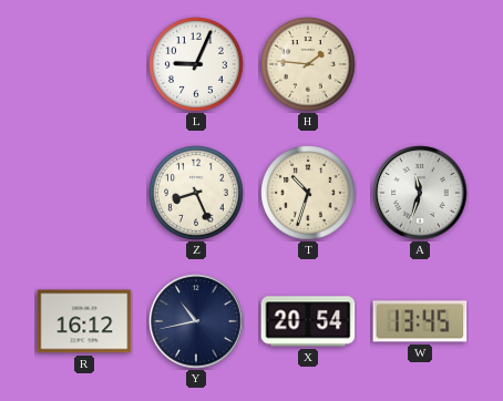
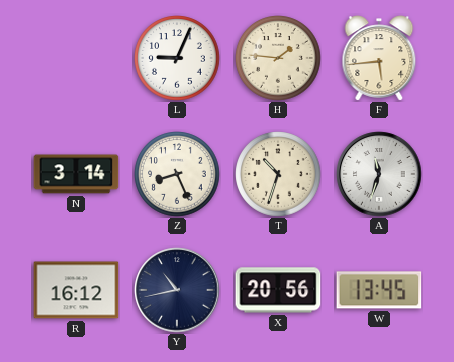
F: none -> 5:44 (379, 58)
N: none -> 3:14 (76, 174)
X: 20:54 -> 20:56 (278, 290)
